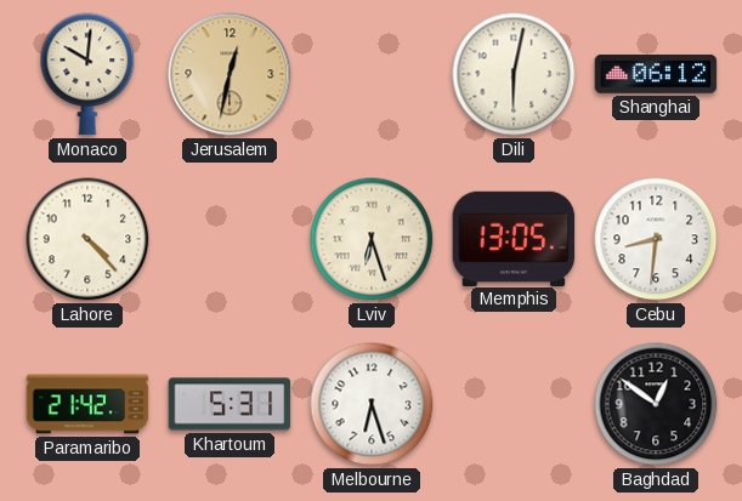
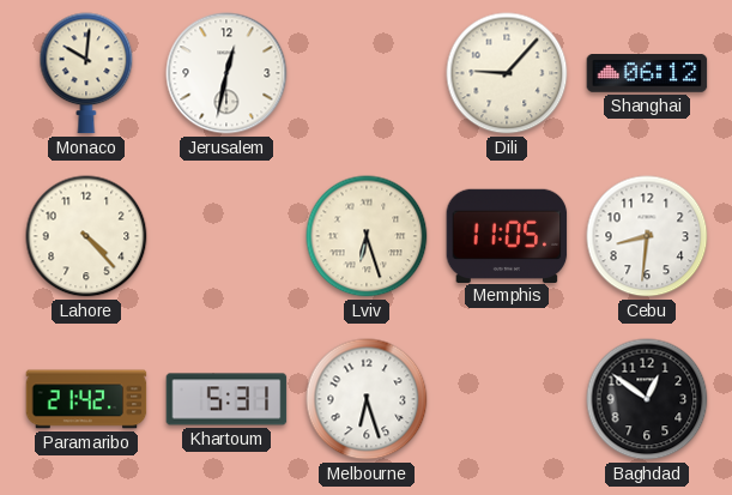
Jerusalem dial: champagne -> white (226, 73)
Dili: 6:02 -> 9:07 (507, 73)
Memphis: 13:05 -> 11:05 (507, 235)
